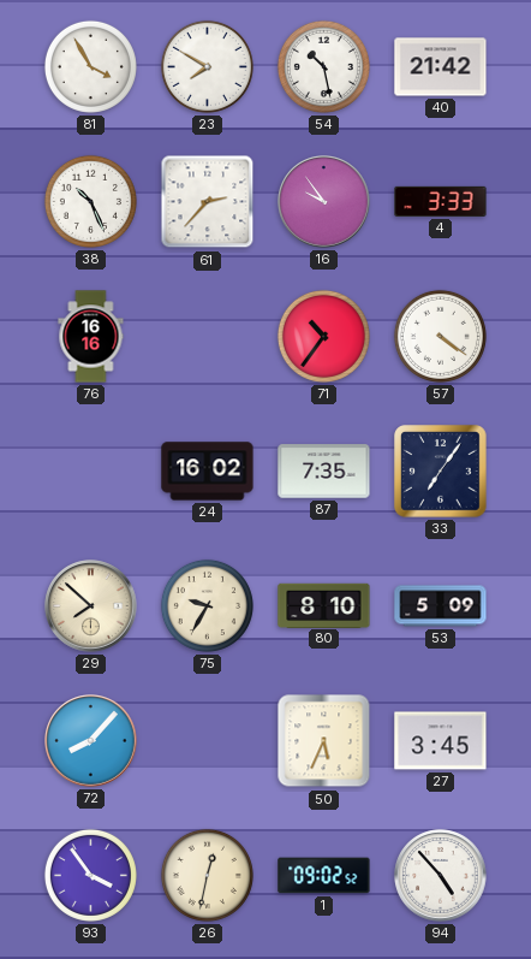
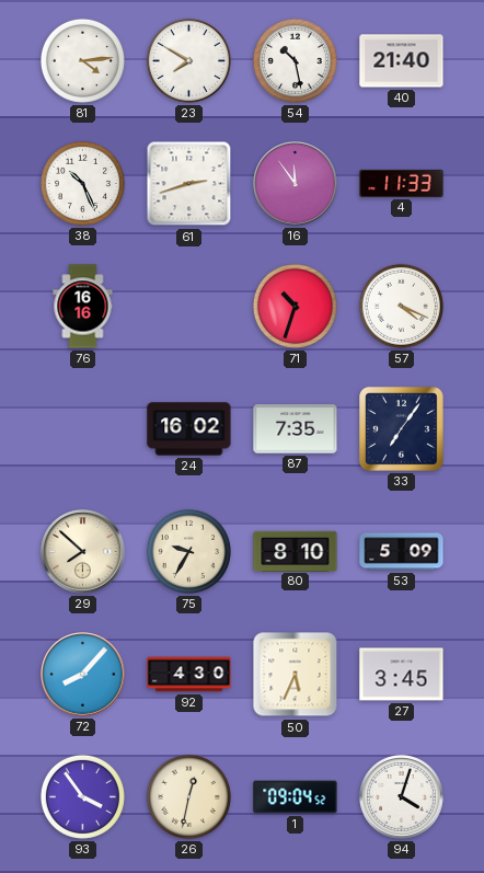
81: 3:55 -> 4:14 (82, 60)
40: 21:42 -> 21:40 (402, 61)
61: 2:37 -> 2:42 (189, 184)
16: 9:54 -> 11:54 (296, 184)
4: 3:33 -> 11:33 (402, 183)
71: 10:36 -> 10:33 (295, 306)
57: 4:21 -> 4:19 (401, 306)
92: none -> 4:30 (189, 675)
1: 09:02 -> 09:04 (296, 797)
94: 4:53 -> 4:03 (402, 797)
